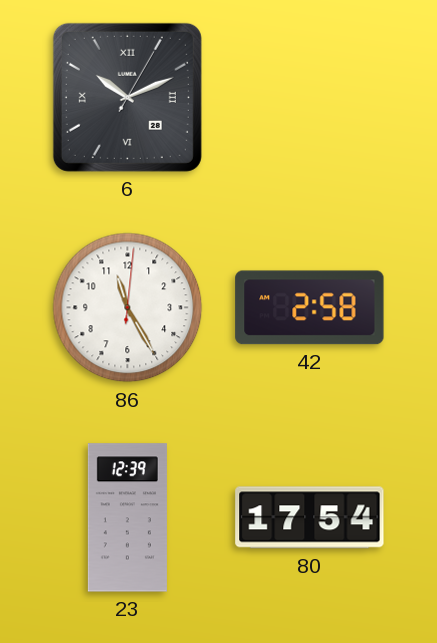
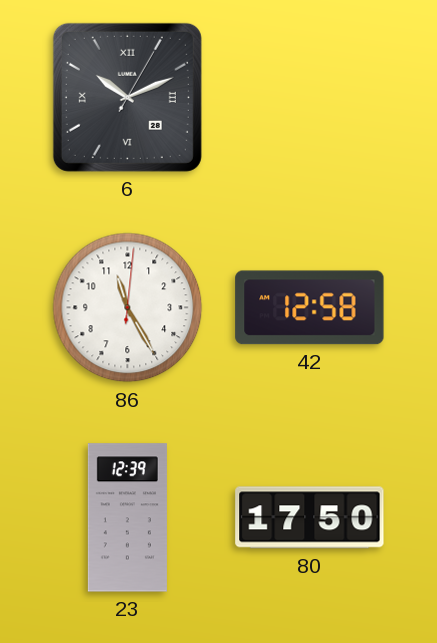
42: 2:58 -> 12:58 (310, 308)
80: 17:54 -> 17:50 (310, 518)
